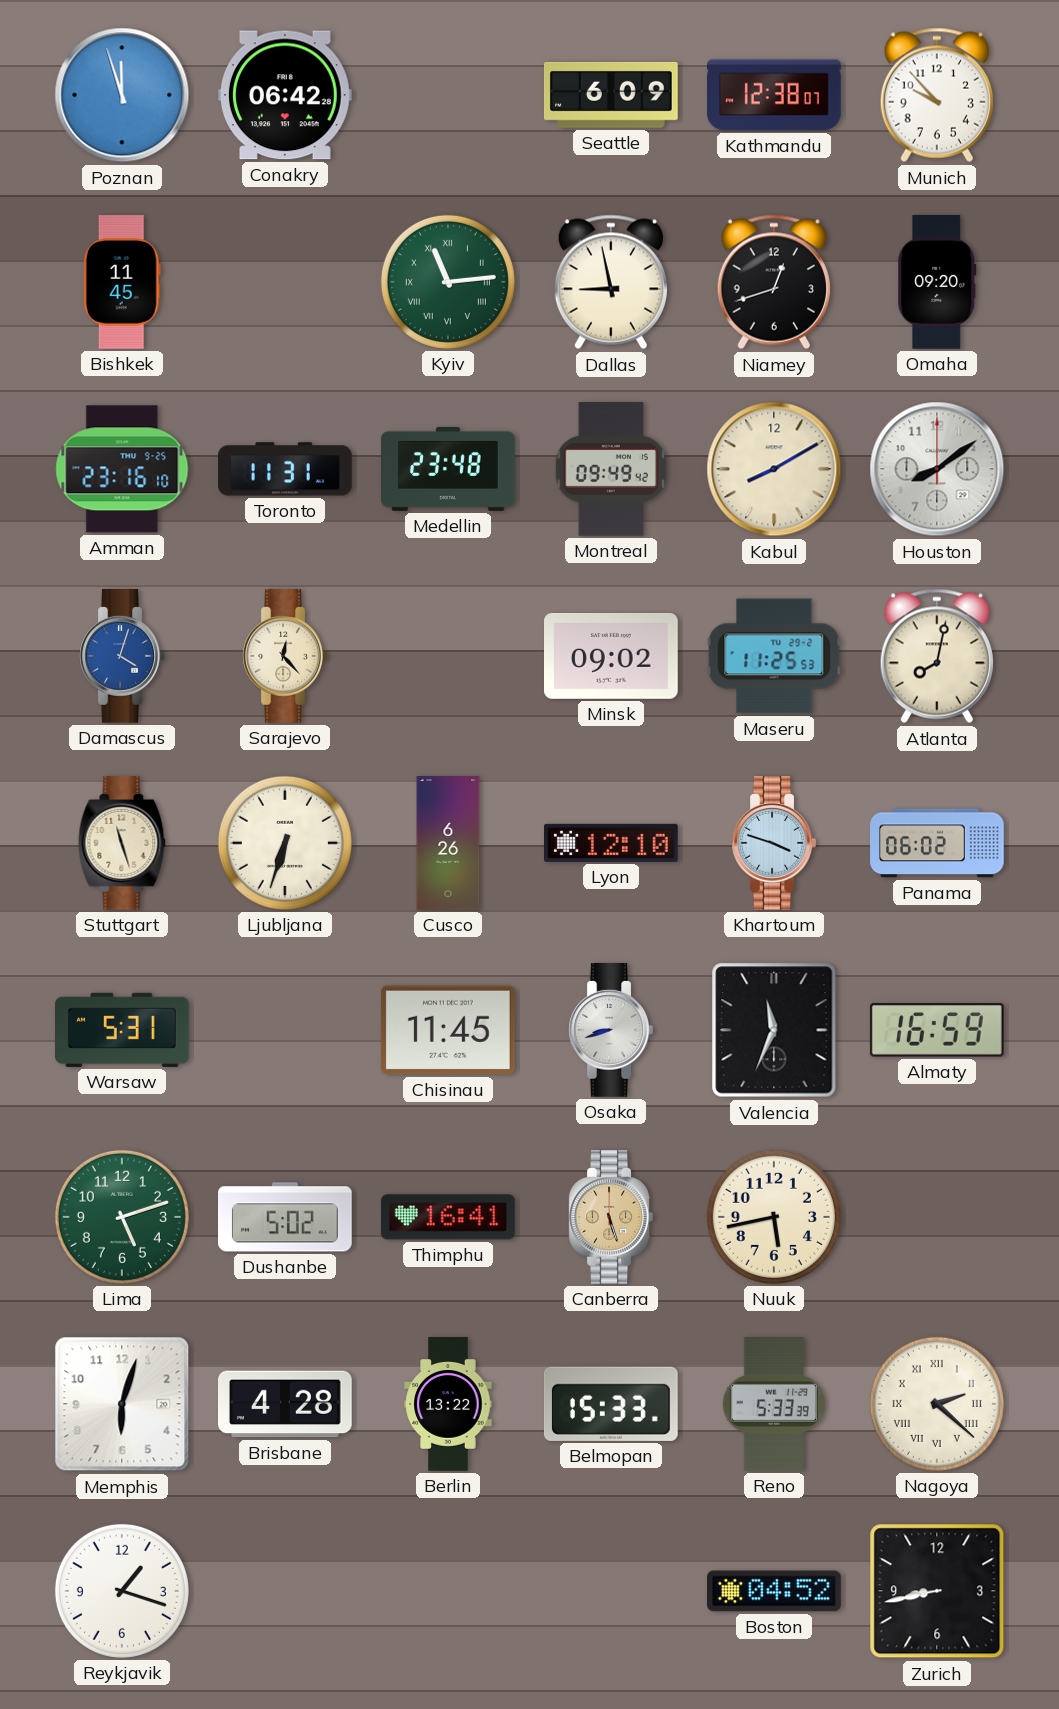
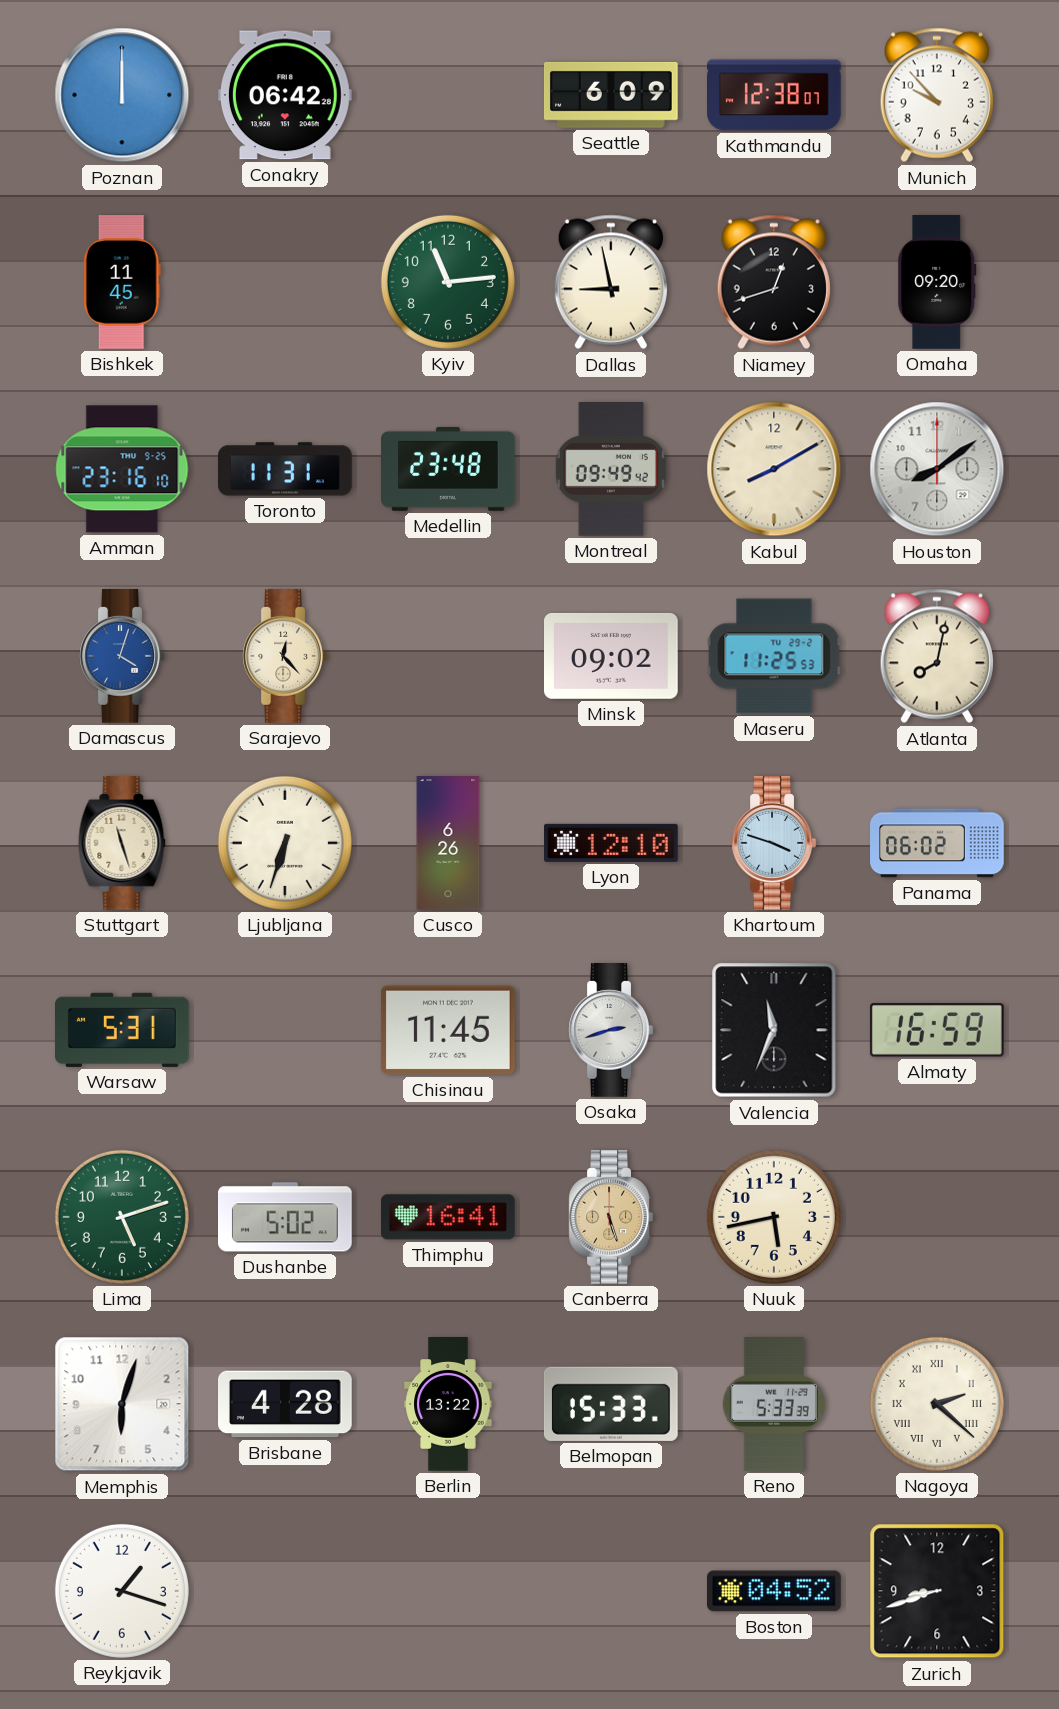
Poznan: 11:57 -> 12:00 (122, 95)
Kyiv numerals: Roman -> Arabic (448, 282)
Osaka: 8:42 -> 2:42 (611, 1031)
Zurich: 8:43 -> 8:42 (937, 1591)
